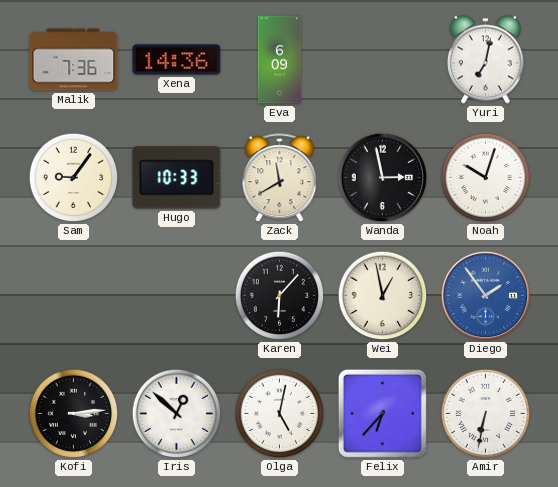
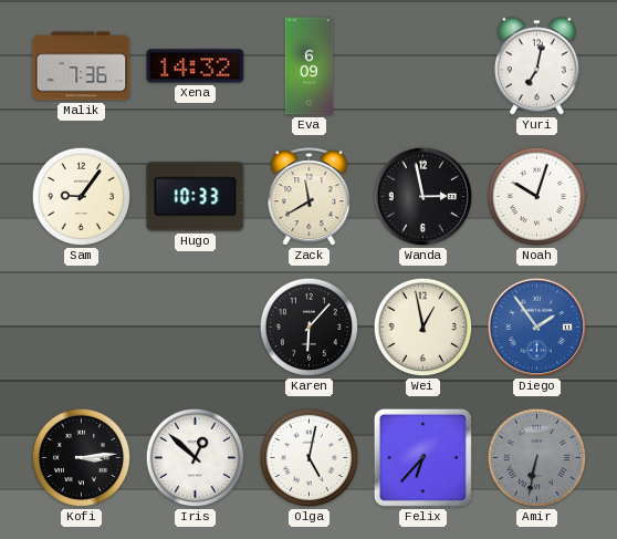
Xena: 14:36 -> 14:32 (196, 66)
Amir dial: white -> grey (537, 458)
